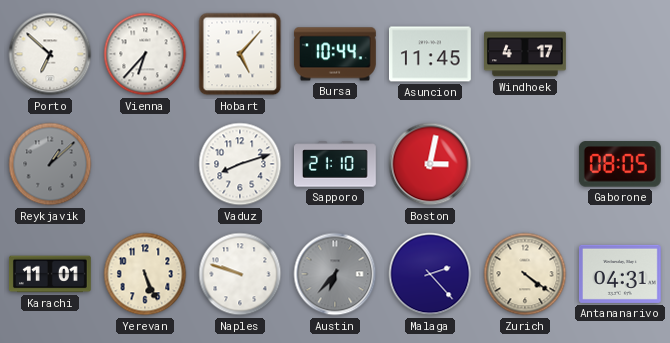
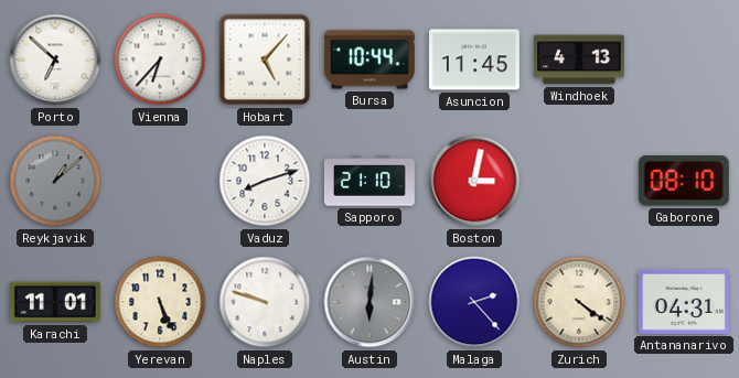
Windhoek: 4:17 -> 4:13 (580, 60)
Gaborone: 08:05 -> 08:10 (684, 181)
Austin: 6:37 -> 6:01 (369, 302)
